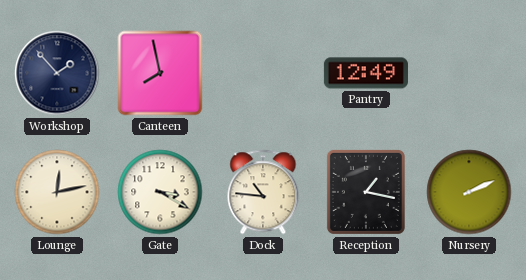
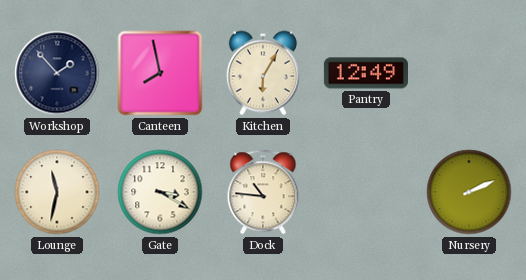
Kitchen: none -> 6:05 (263, 73)
Lounge: 12:13 -> 11:32 (57, 192)
Reception: 1:17 -> none (366, 192)
